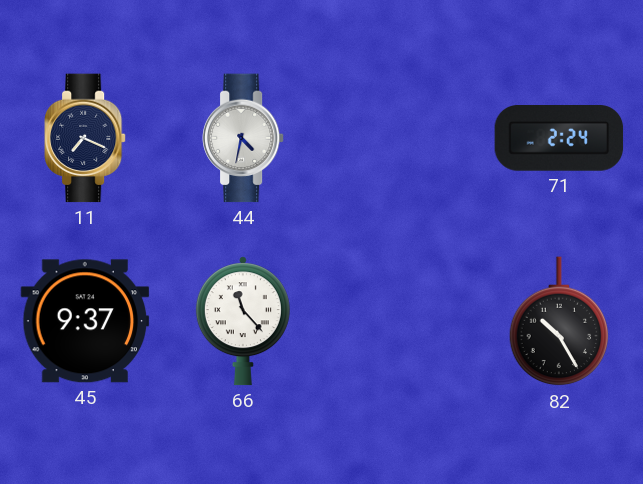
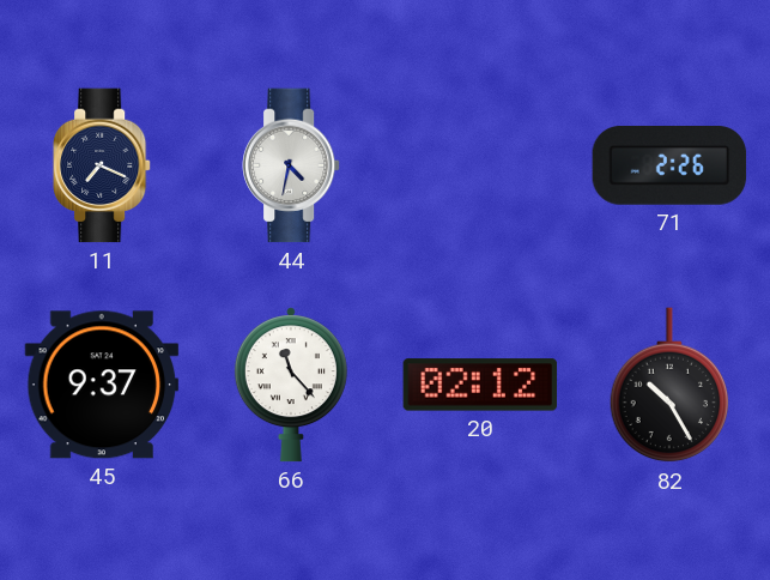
71: 2:24 -> 2:26 (669, 165)
20: none -> 02:12 (480, 385)
